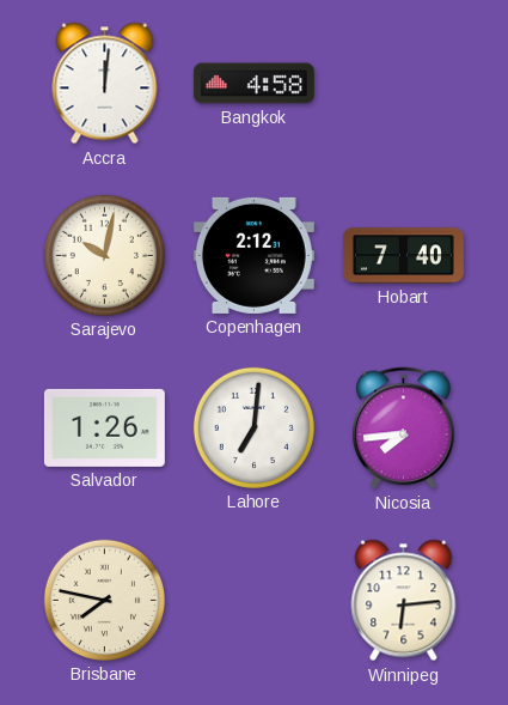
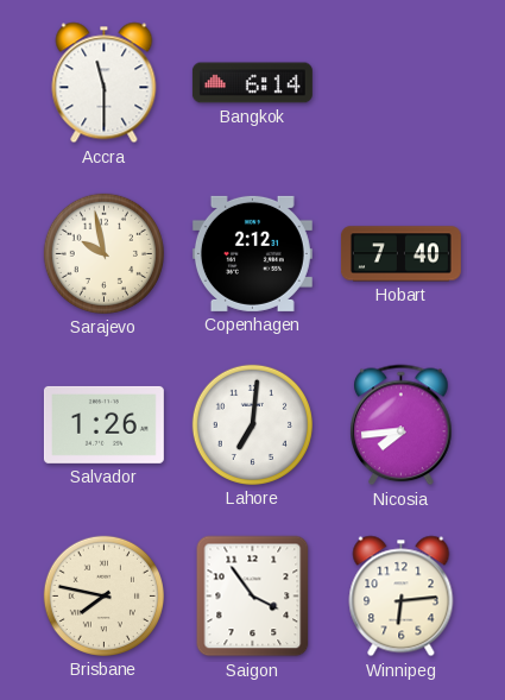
Accra: 12:01 -> 11:30 (105, 83)
Bangkok: 4:58 -> 6:14 (252, 83)
Sarajevo: 10:02 -> 9:58 (103, 253)
Saigon: none -> 3:54 (253, 597)
